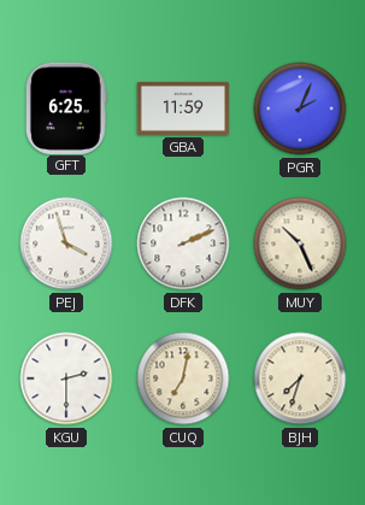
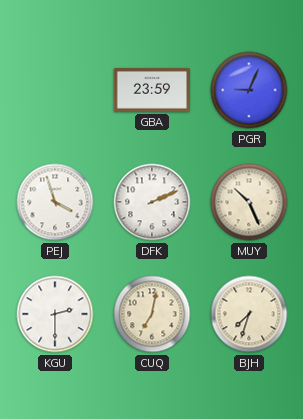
GFT: 6:25 -> none (66, 107)
GBA: 11:59 -> 23:59 (151, 90)
PGR: 2:04 -> 9:04 (249, 90)
